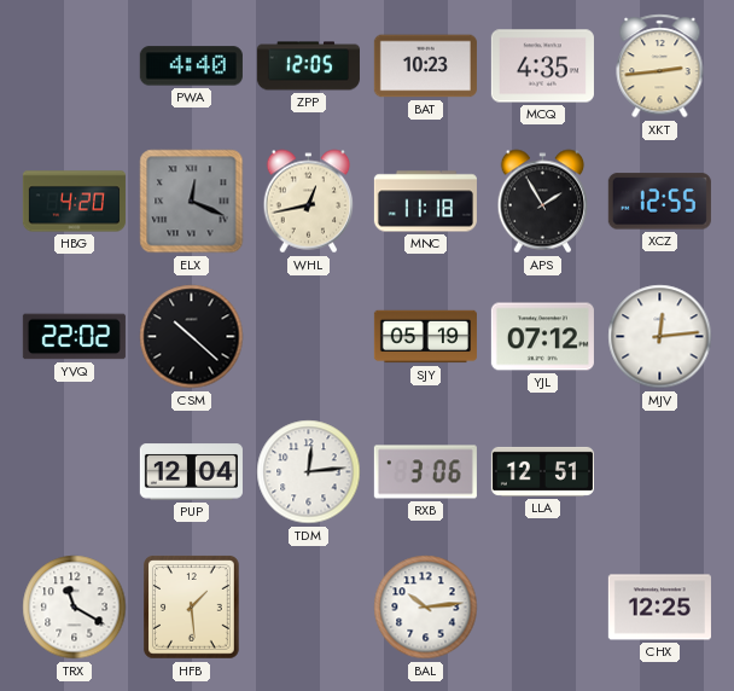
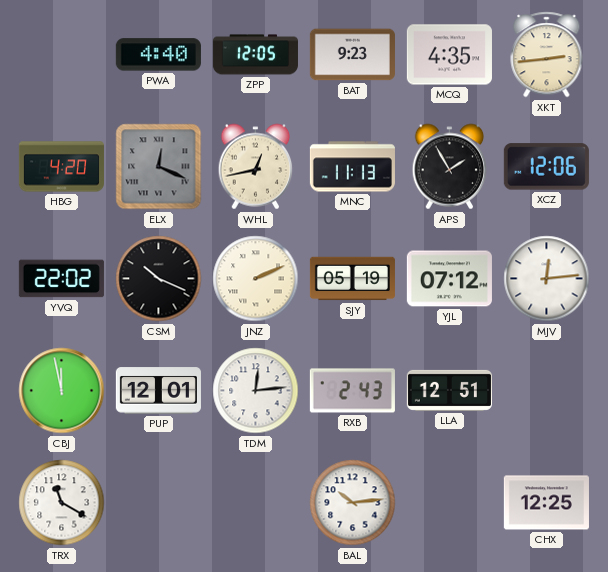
BAT: 10:23 -> 9:23 (352, 55)
MNC: 11:18 -> 11:13 (352, 167)
XCZ: 12:55 -> 12:06 (546, 167)
CSM: 10:22 -> 10:19 (159, 279)
JNZ: none -> 2:11 (256, 279)
CBJ: none -> 11:58 (62, 391)
PUP: 12:04 -> 12:01 (158, 391)
RXB: 3:06 -> 2:43 (352, 391)
HFB: 1:29 -> none (192, 608)
